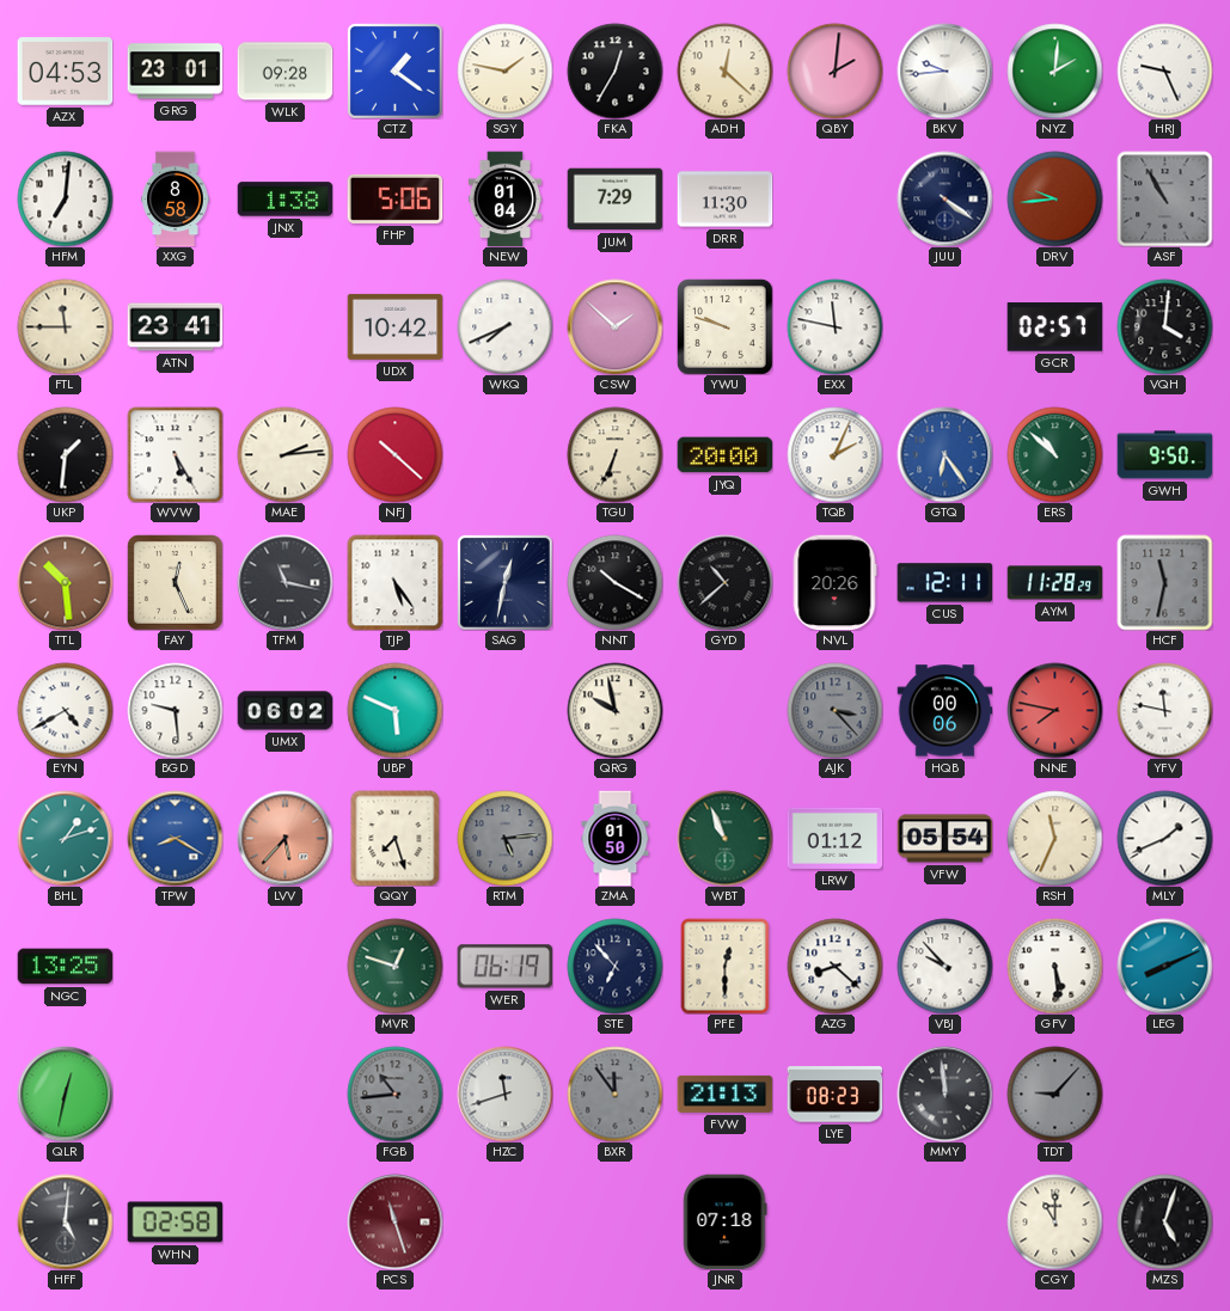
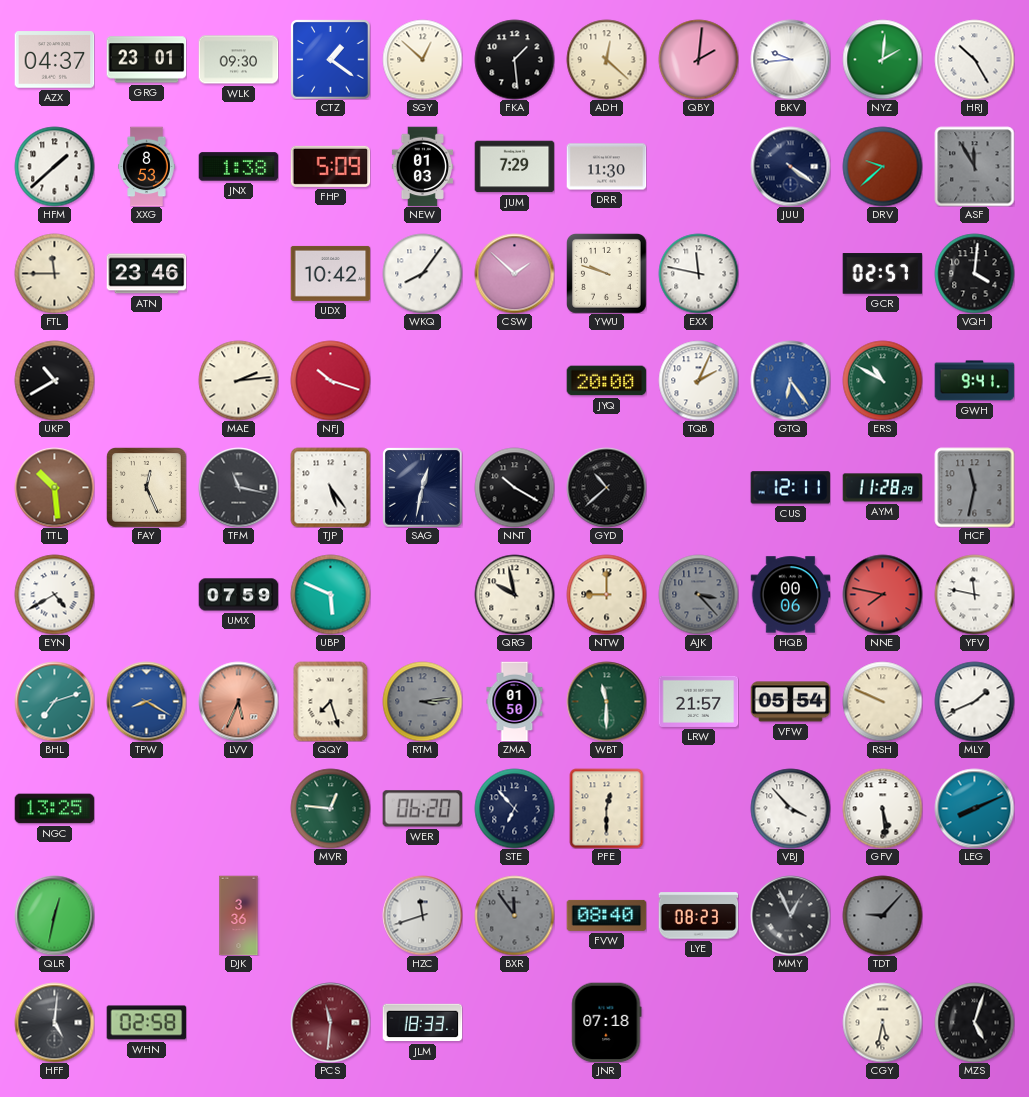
AZX: 04:53 -> 04:37 (54, 60)
WLK: 09:28 -> 09:30 (238, 60)
SGY: 1:47 -> 12:52 (422, 59)
FKA: 12:35 -> 1:29 (514, 59)
HRJ: 9:26 -> 10:25 (974, 59)
HFM: 7:01 -> 1:38 (54, 166)
XXG: 8:58 -> 8:53 (147, 166)
FHP: 5:06 -> 5:09 (330, 166)
NEW: 01:04 -> 01:03 (422, 166)
DRV: 9:44 -> 9:38 (882, 166)
ASF: 10:55 -> 11:55 (974, 166)
ATN: 23:41 -> 23:46 (146, 274)
WKQ: 7:41 -> 8:06 (422, 273)
UKP: 1:31 -> 10:40 (54, 380)
WVW: 5:25 -> none (175, 454)
NFJ: 10:22 -> 10:18 (330, 380)
TGU: 6:34 -> none (614, 454)
ERS: 10:52 -> 10:50 (882, 380)
GWH: 9:50 -> 9:41 (974, 381)
NVL: 20:26 -> none (834, 582)
BGD: 9:29 -> none (175, 710)
UMX: 06:02 -> 07:59 (238, 595)
NTW: none -> 9:00 (606, 594)
BHL: 1:12 -> 7:12 (54, 701)
LVV: 5:37 -> 5:34 (238, 701)
RTM: 5:14 -> 3:14 (422, 701)
WBT: 10:56 -> 11:30 (606, 701)
LRW: 01:12 -> 21:57 (698, 701)
RSH: 11:34 -> 9:49 (882, 701)
MVR: 12:48 -> 12:46 (330, 808)
WER: 06:19 -> 06:20 (422, 809)
AZG: 8:22 -> none (834, 966)
VBJ: 9:53 -> 3:53 (790, 808)
DJK: none -> 3:36 (239, 915)
FGB: 10:44 -> none (394, 1093)
FVW: 21:13 -> 08:40 (606, 915)
MMY: 11:59 -> 12:56 (790, 915)
PCS: 11:27 -> 11:31 (330, 1022)
JLM: none -> 18:33 (422, 1023)
CGY: 11:00 -> 5:32 (882, 1022)
